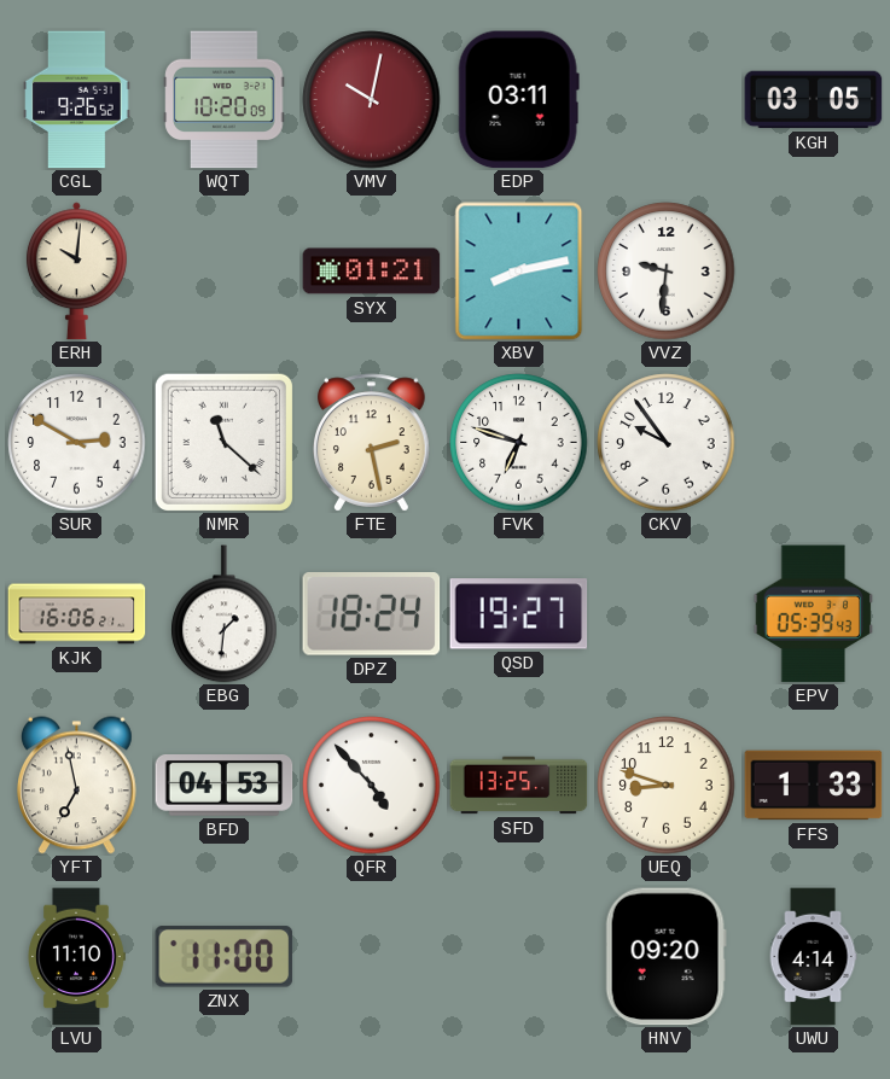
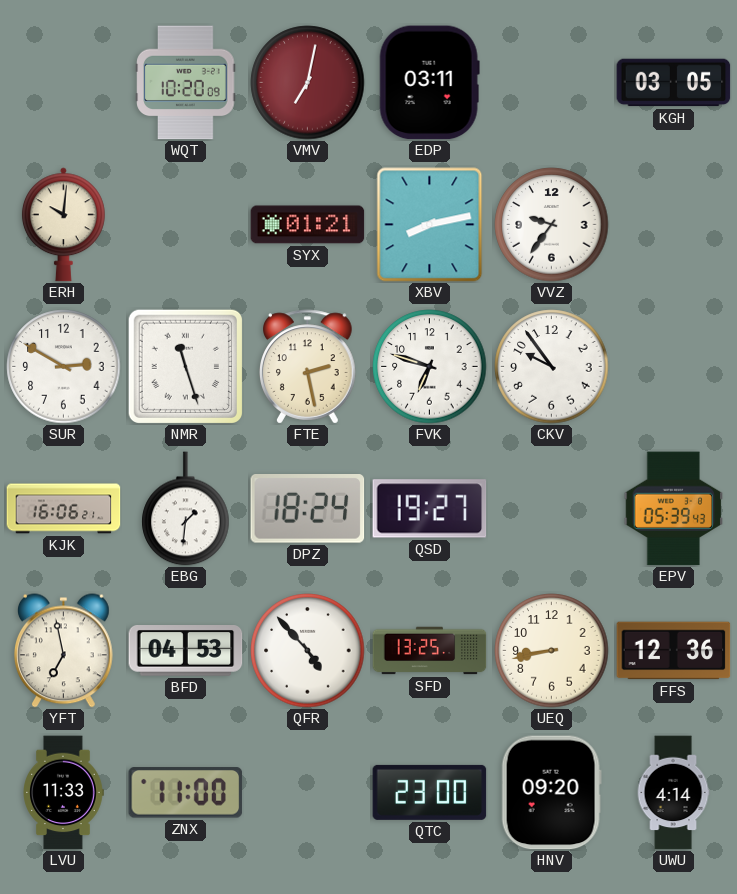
CGL: 9:26 -> none (77, 100)
VMV: 10:02 -> 7:02 (308, 83)
VVZ: 9:31 -> 9:36 (552, 225)
NMR: 11:22 -> 11:27 (185, 366)
UEQ: 8:48 -> 8:43 (552, 651)
FFS: 1:33 -> 12:36 (674, 651)
LVU: 11:10 -> 11:33 (63, 793)
QTC: none -> 23:00 (430, 792)
